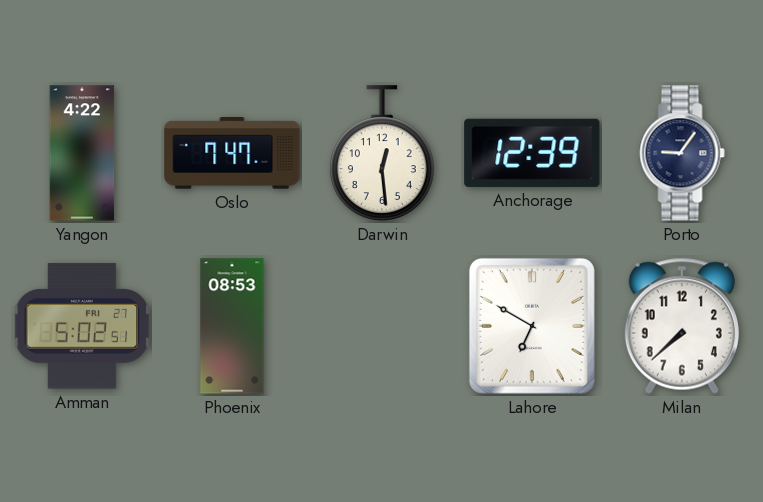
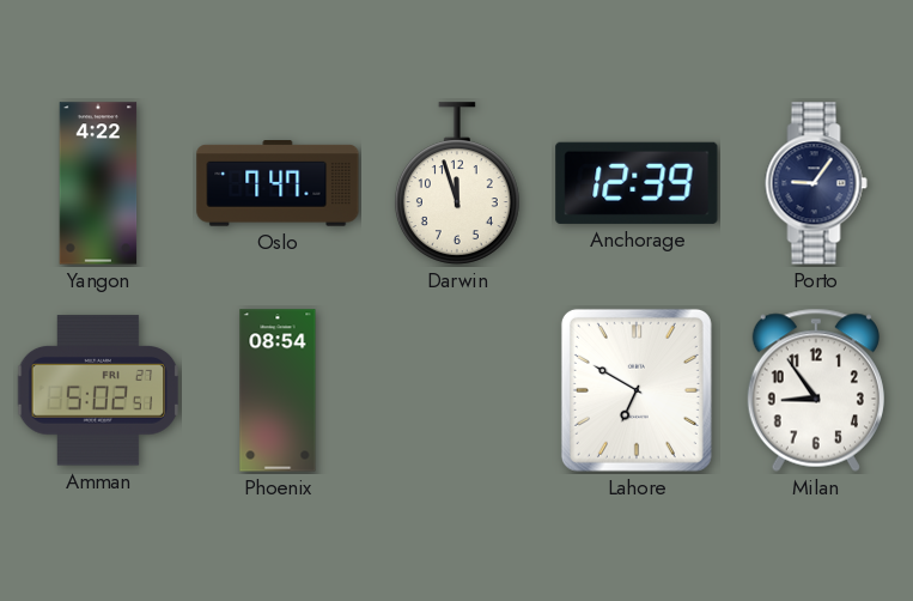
Darwin: 12:29 -> 11:57 (457, 183)
Phoenix: 08:53 -> 08:54 (278, 390)
Milan: 7:38 -> 8:54 (816, 390)
